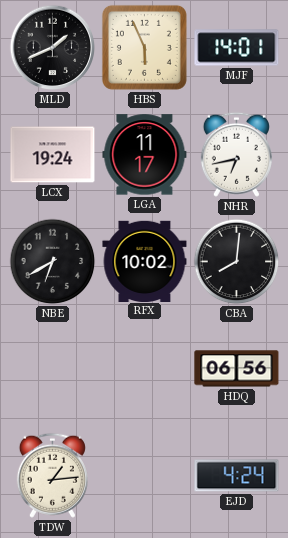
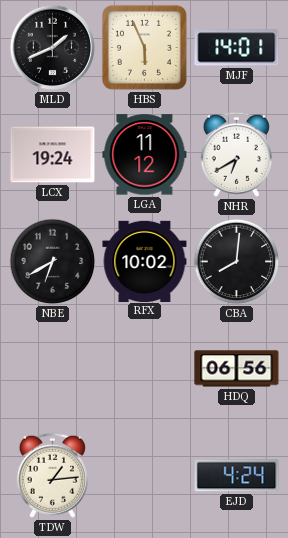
LGA: 11:17 -> 11:12 (145, 155)
NHR: 6:43 -> 6:40 (236, 154)
